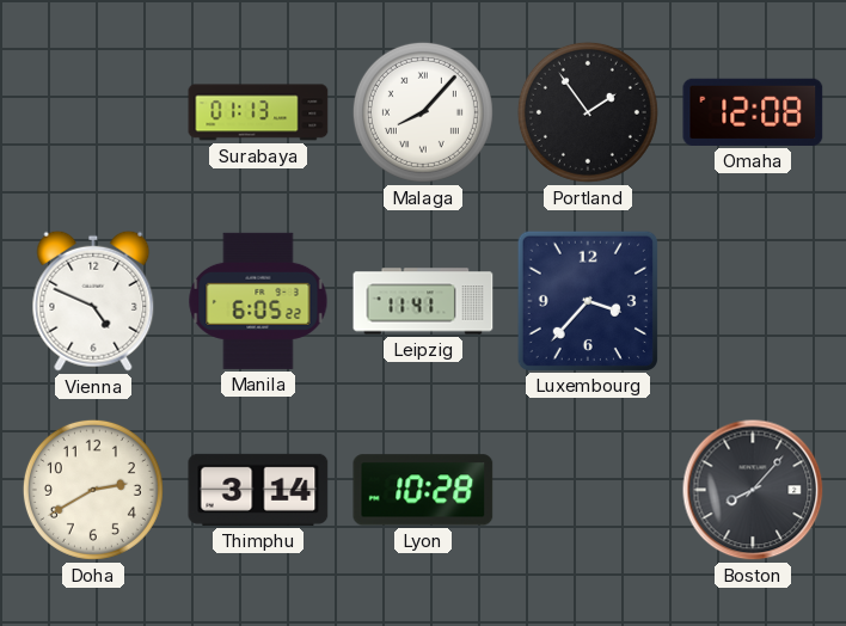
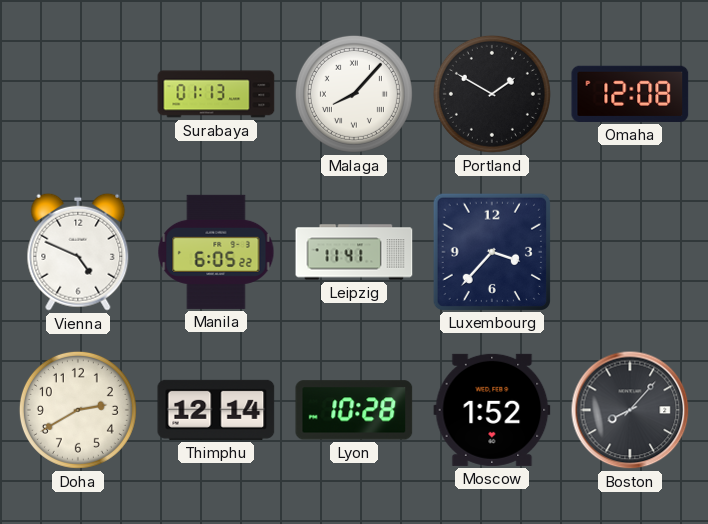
Portland: 1:54 -> 1:50 (492, 94)
Thimphu: 3:14 -> 12:14 (216, 410)
Moscow: none -> 1:52 (492, 410)
